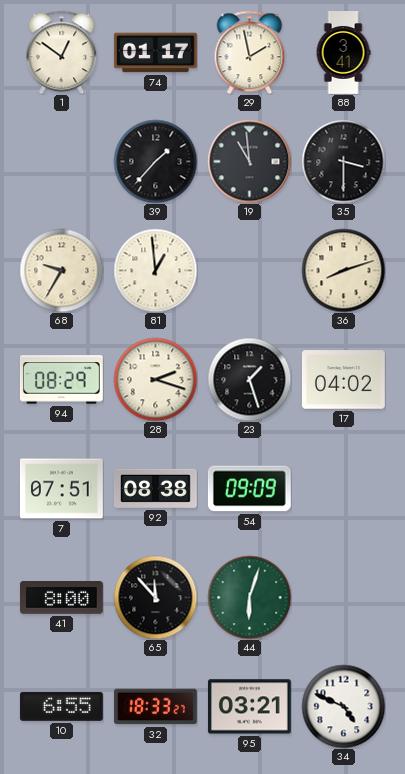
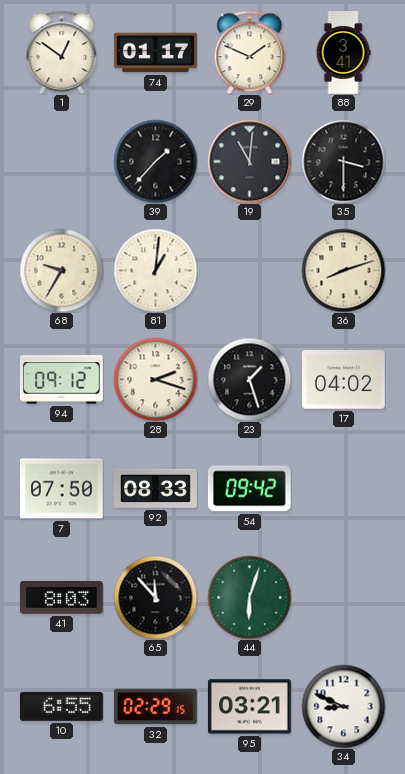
29: 1:58 -> 1:49 (250, 52)
19: 10:59 -> 11:01 (249, 161)
81: 12:59 -> 1:01 (155, 270)
94: 08:29 -> 09:12 (61, 380)
7: 07:51 -> 07:50 (61, 489)
92: 08:38 -> 08:33 (155, 488)
54: 09:09 -> 09:42 (249, 489)
41: 8:00 -> 8:03 (62, 598)
32: 18:33 -> 02:29 (155, 707)
34: 4:49 -> 8:49 (343, 706)
